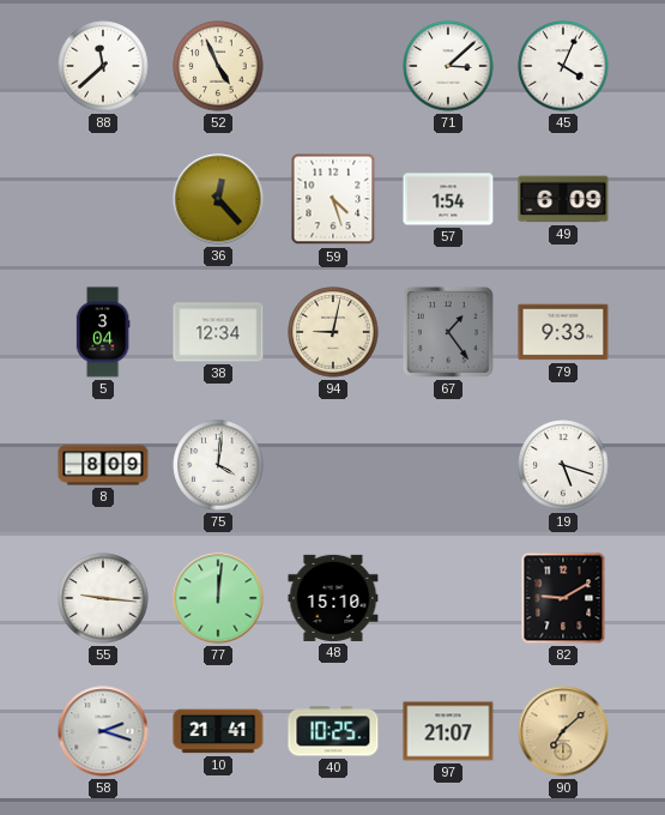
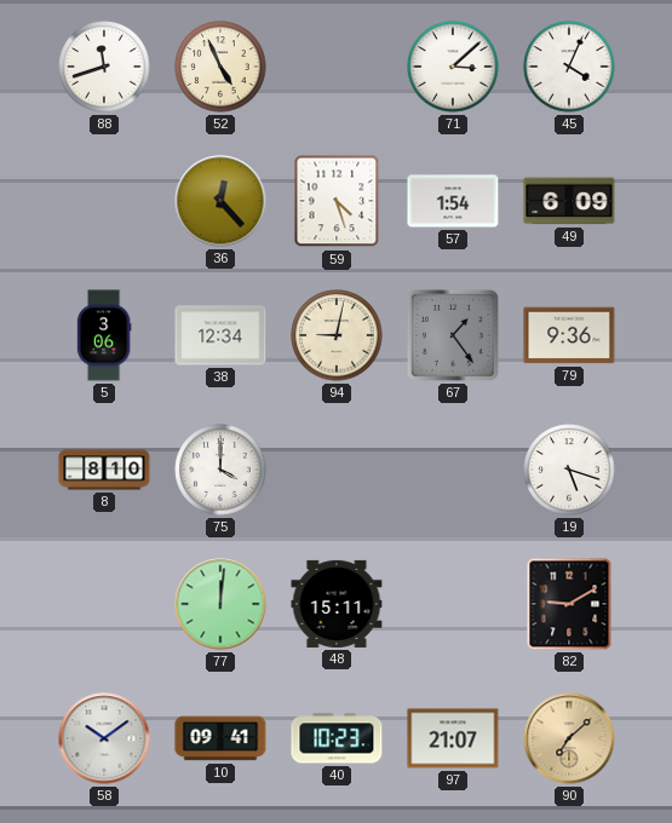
88: 11:38 -> 11:42 (104, 67)
5: 3:04 -> 3:06 (104, 335)
79: 9:33 -> 9:36 (569, 335)
8: 8:09 -> 8:10 (104, 470)
75: 4:01 -> 4:00 (220, 470)
55: 9:16 -> none (103, 598)
48: 15:10 -> 15:11 (337, 604)
58: 2:18 -> 10:09 (104, 738)
10: 21:41 -> 09:41 (220, 738)
40: 10:25 -> 10:23 (337, 738)
